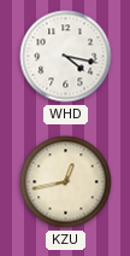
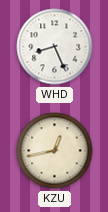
WHD: 4:17 -> 8:26 (55, 47)
